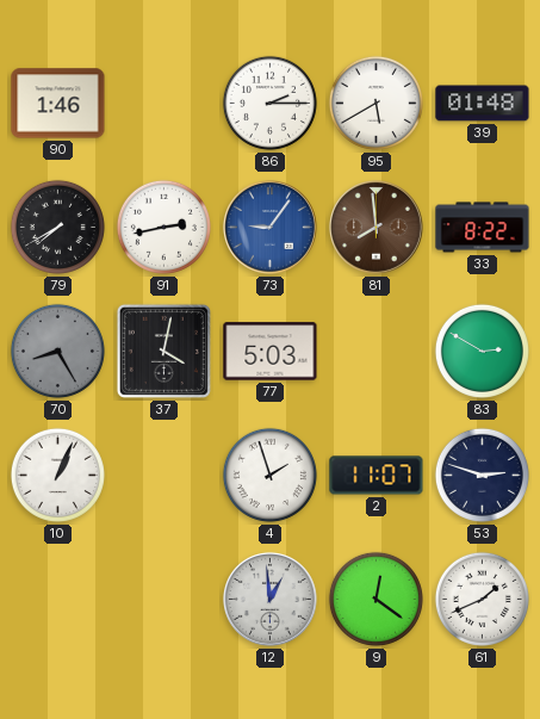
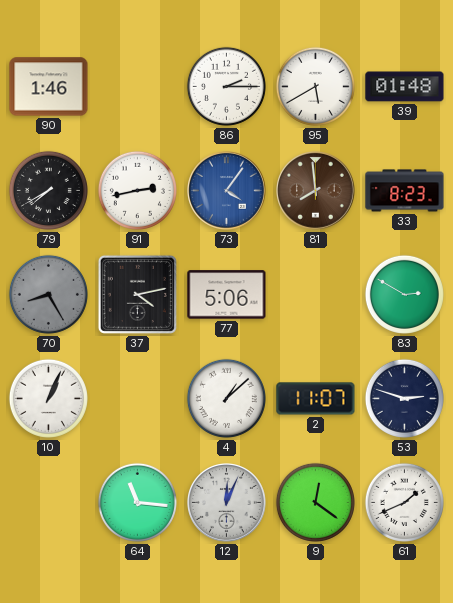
73: 9:06 -> 4:06 (227, 191)
33: 8:22 -> 8:23 (405, 191)
37: 4:02 -> 4:13 (137, 294)
77: 5:03 -> 5:06 (227, 295)
4: 1:57 -> 1:08 (226, 398)
64: none -> 11:16 (137, 502)
12: 12:59 -> 12:04 (227, 503)
